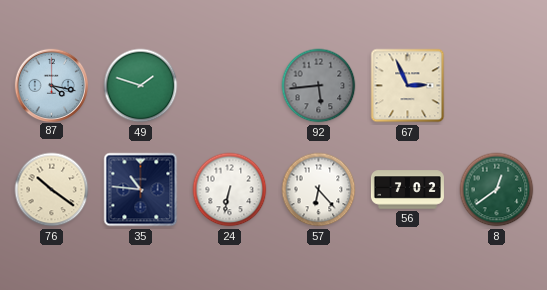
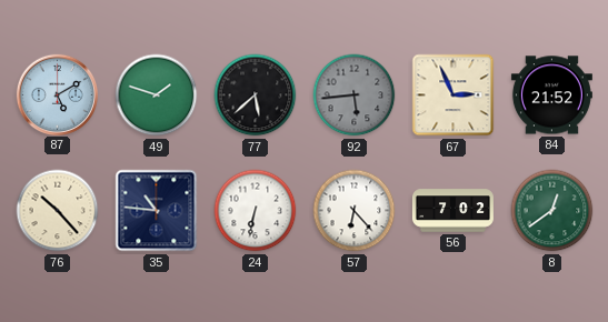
87: 4:17 -> 5:10 (57, 94)
77: none -> 5:38 (256, 95)
84: none -> 21:52 (551, 95)
76: 10:21 -> 10:23 (58, 211)
